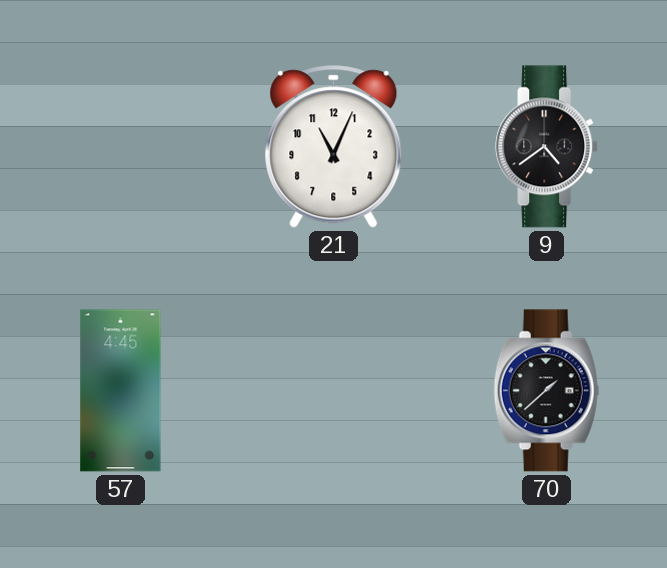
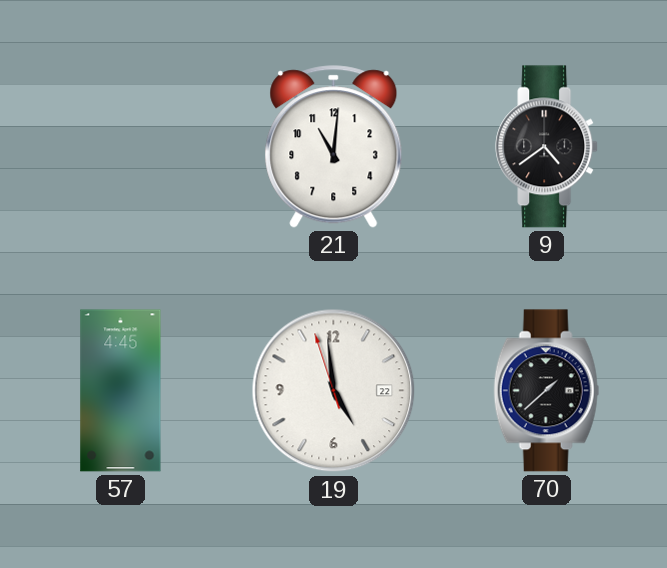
21: 11:04 -> 11:01 (334, 147)
19: none -> 4:58 (334, 391)
